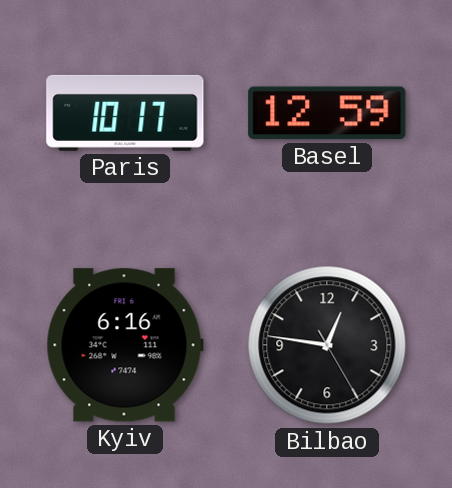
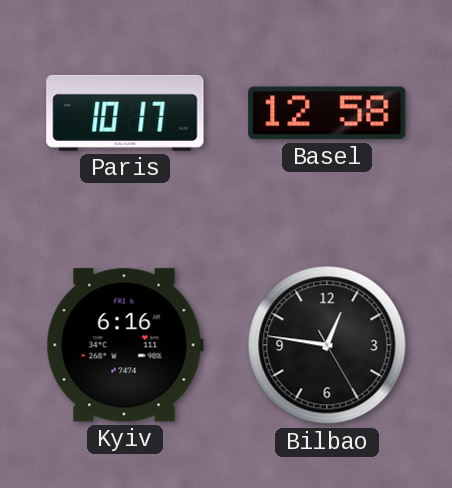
Basel: 12:59 -> 12:58 (327, 113)
